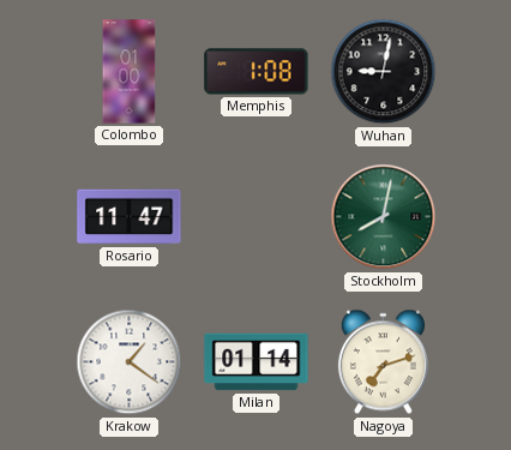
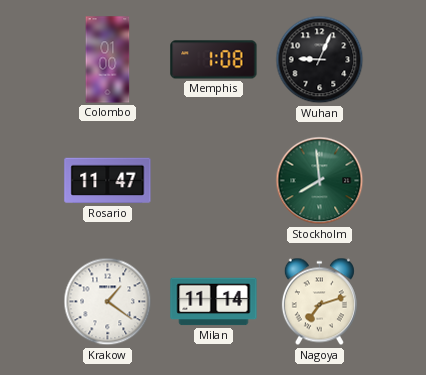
Wuhan: 9:02 -> 9:04 (320, 60)
Stockholm: 8:02 -> 7:59 (320, 181)
Milan: 01:14 -> 11:14 (214, 302)
